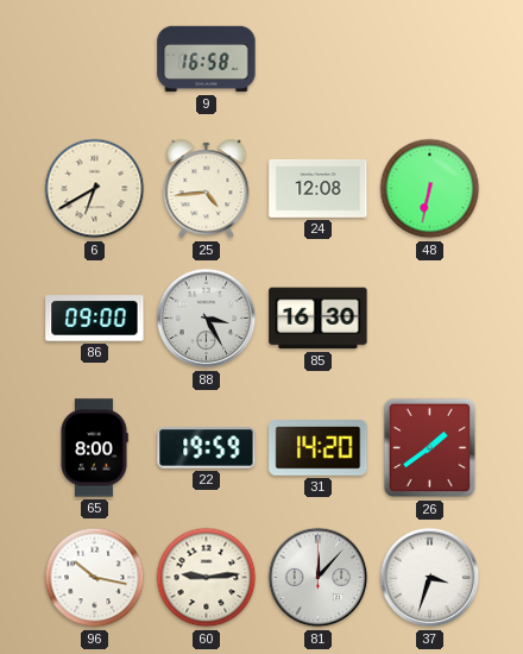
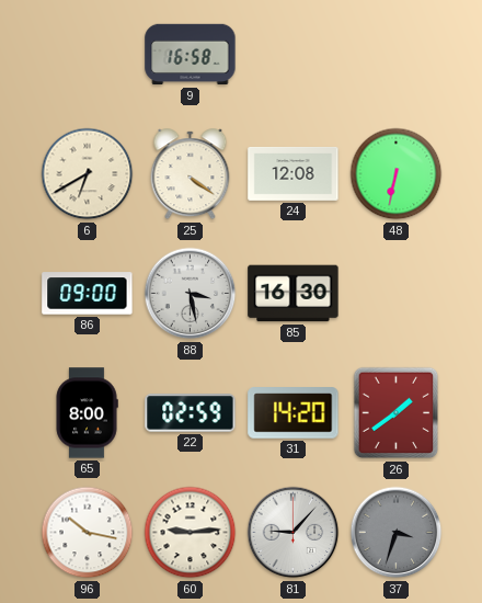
25: 4:44 -> 4:21 (191, 174)
88: 3:25 -> 3:28 (191, 294)
22: 19:59 -> 02:59 (191, 413)
81: 12:07 -> 9:07 (294, 533)
37 dial: white -> grey (397, 533)
